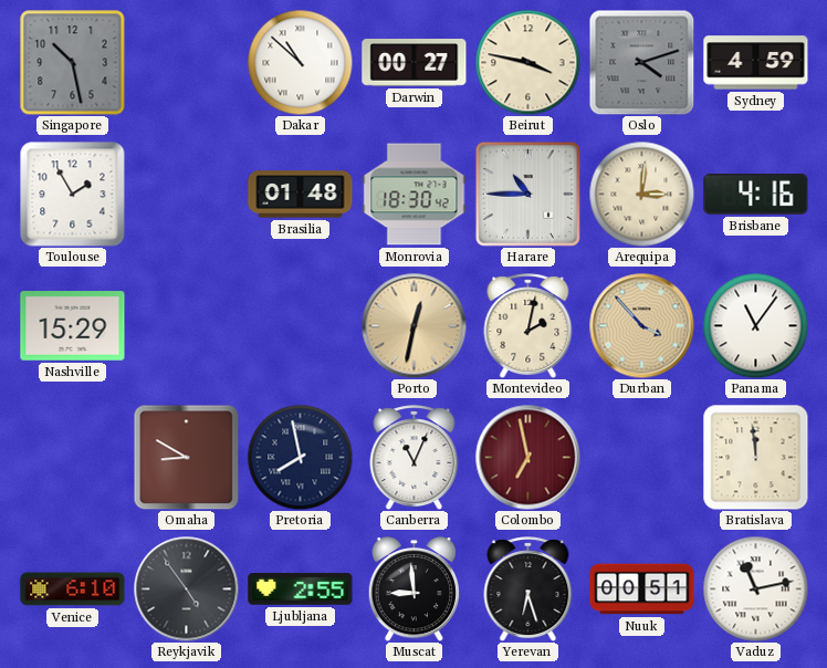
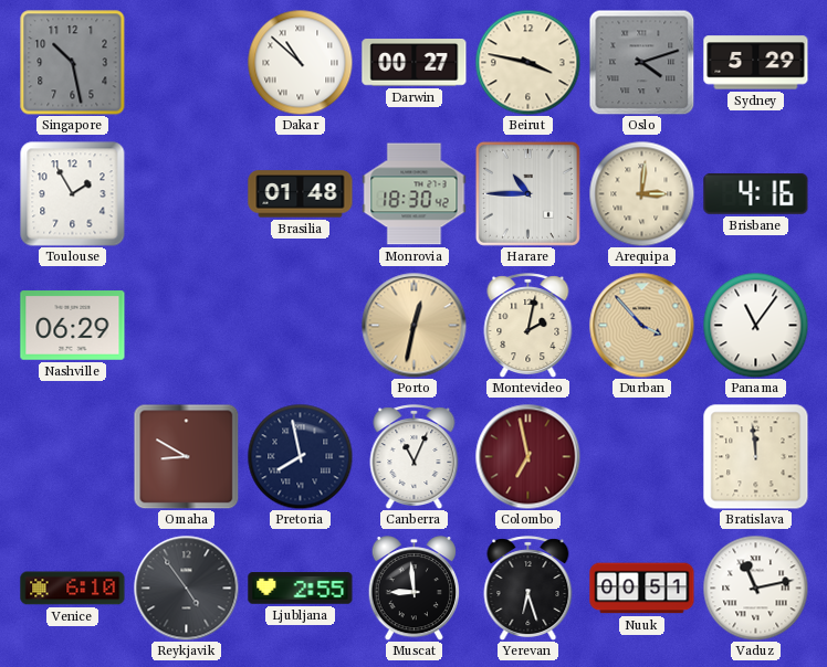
Sydney: 4:59 -> 5:29 (756, 63)
Nashville: 15:29 -> 06:29 (73, 326)
